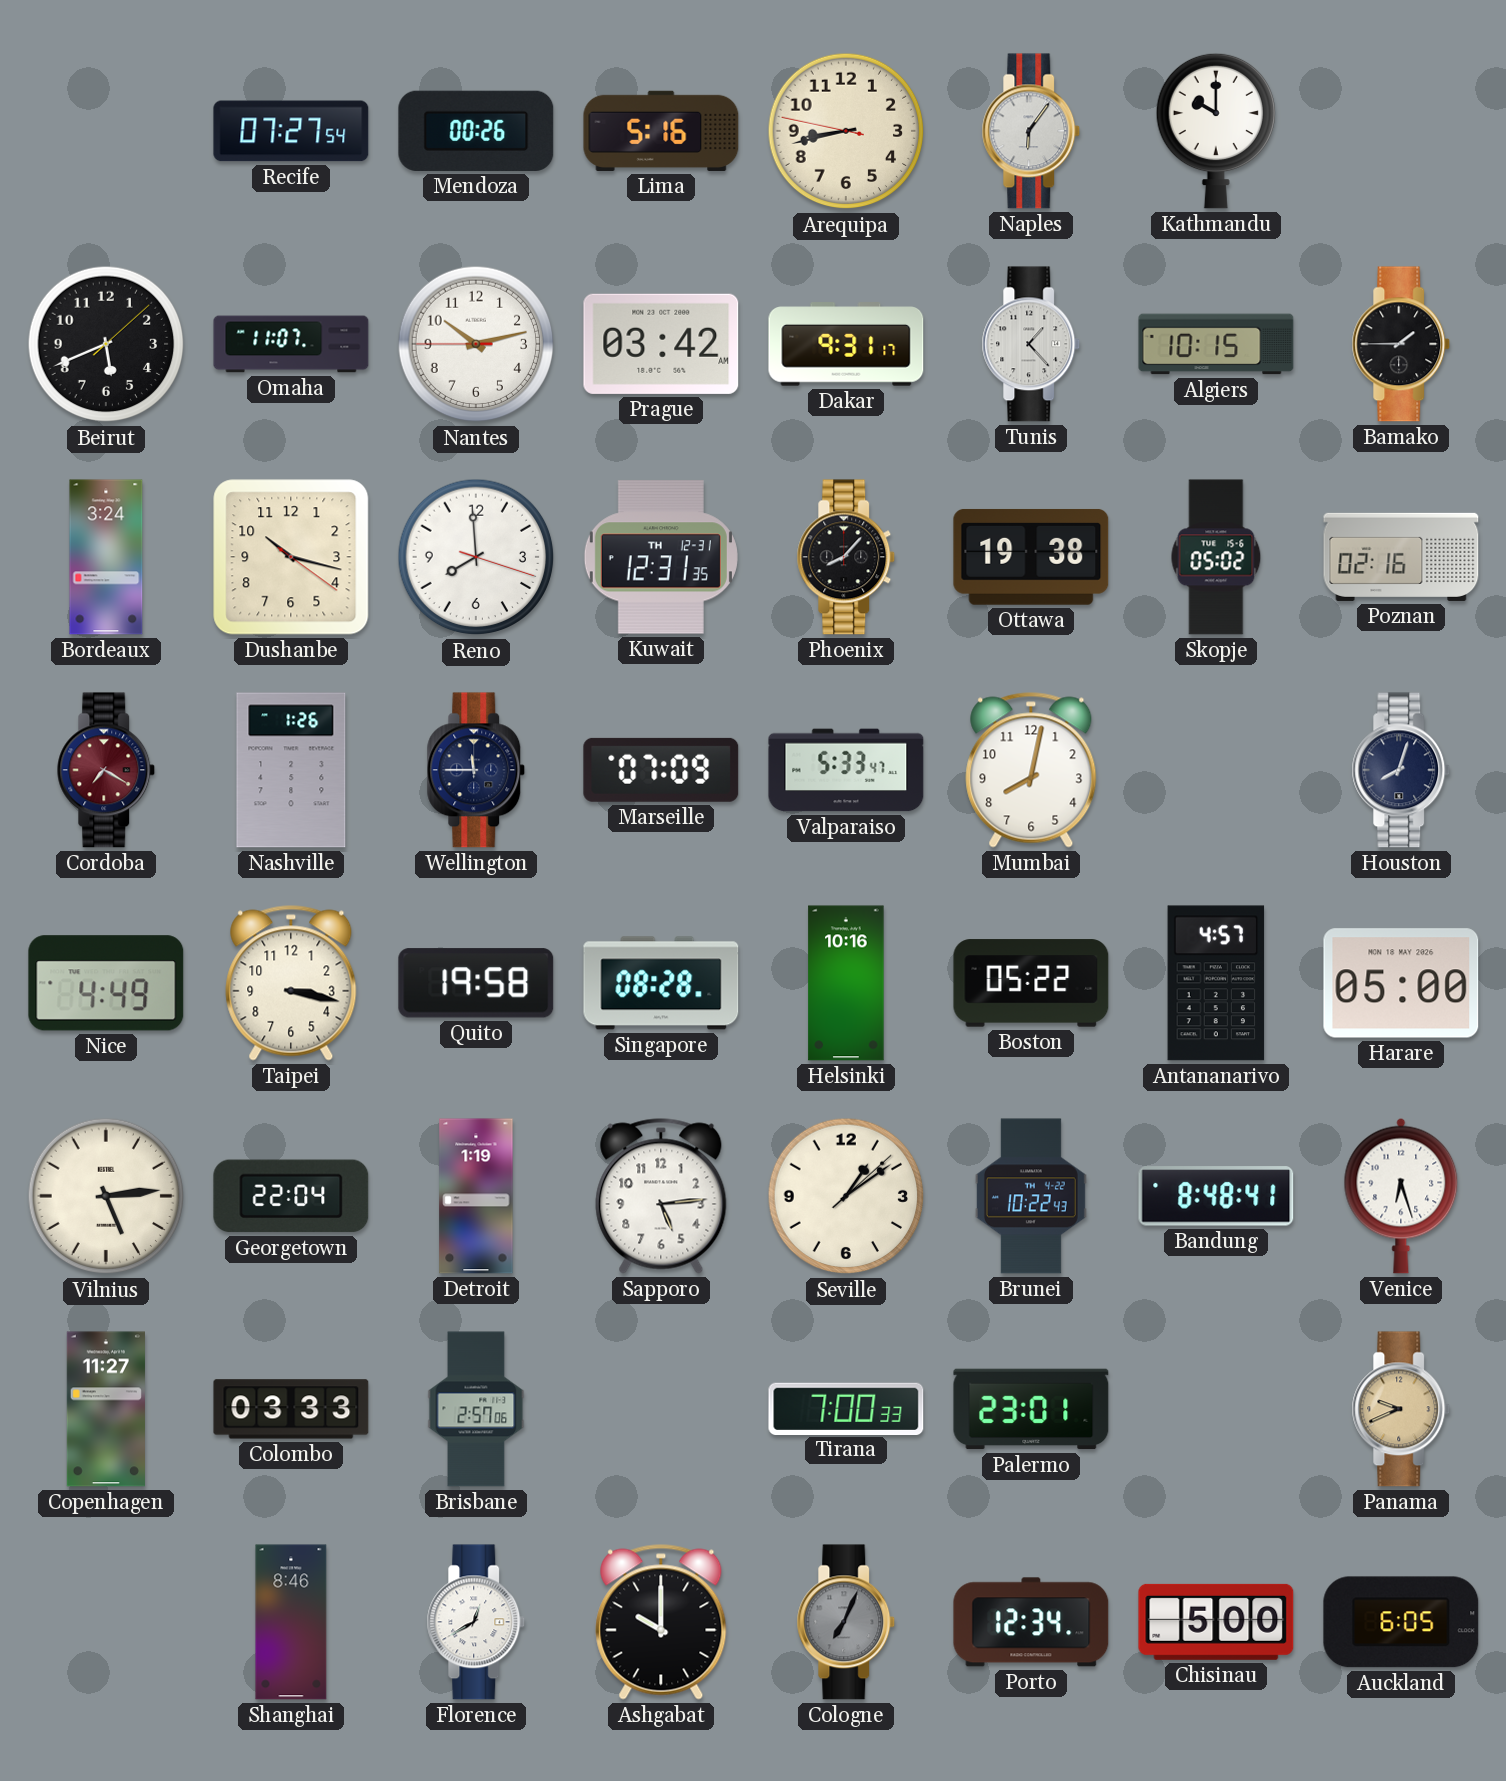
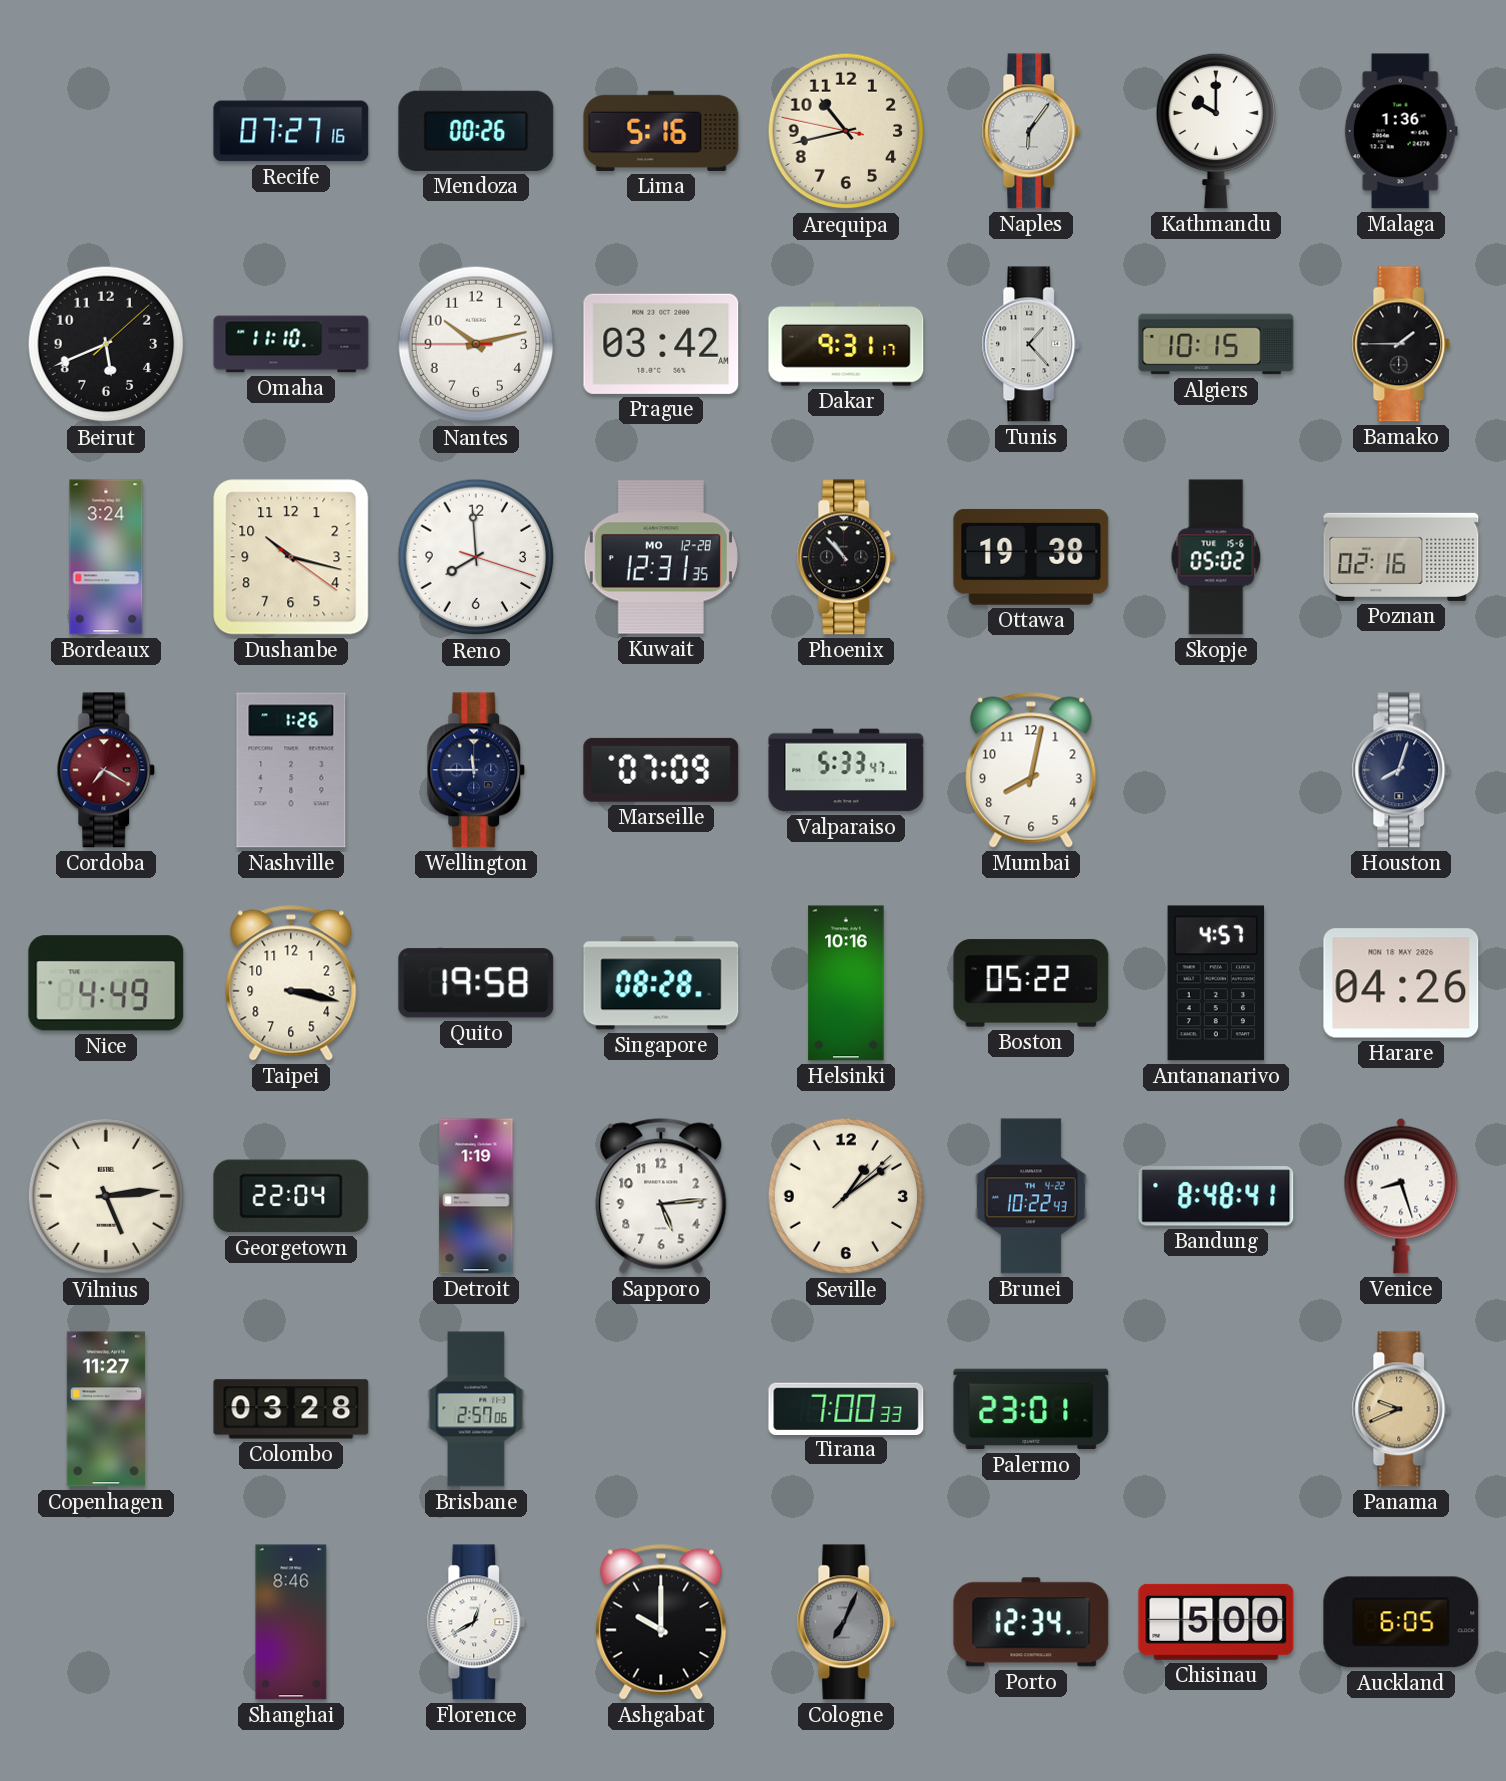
Recife: 07:27:54 -> 07:27:16 (291, 131)
Arequipa: 8:42 -> 10:42 (846, 131)
Malaga: none -> 1:36 (1401, 131)
Omaha: 11:07 -> 11:10 (291, 344)
Kuwait date: TH 12-31 -> MO 12-28 (661, 557)
Phoenix: 8:07 -> 10:53 (846, 557)
Harare: 05:00 -> 04:26 (1401, 983)
Venice: 6:27 -> 8:27 (1401, 1196)
Colombo: 03:33 -> 03:28 (291, 1409)
